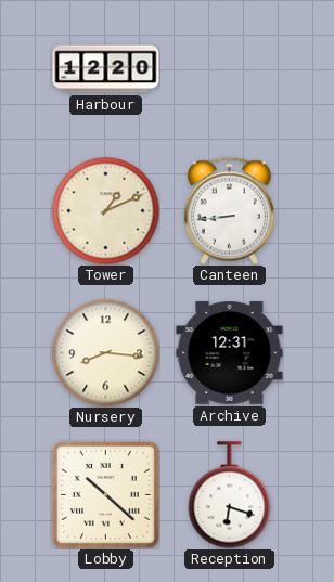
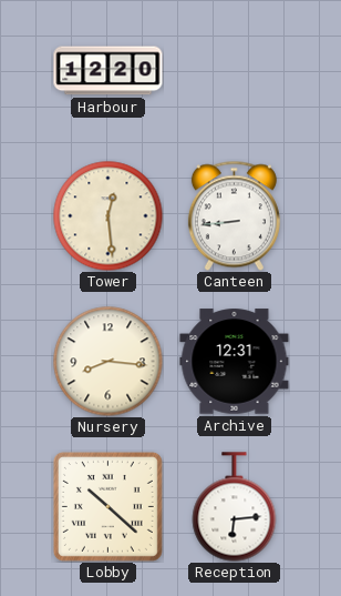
Tower: 1:11 -> 12:29 (108, 216)
Reception: 6:18 -> 6:14 (235, 507)
